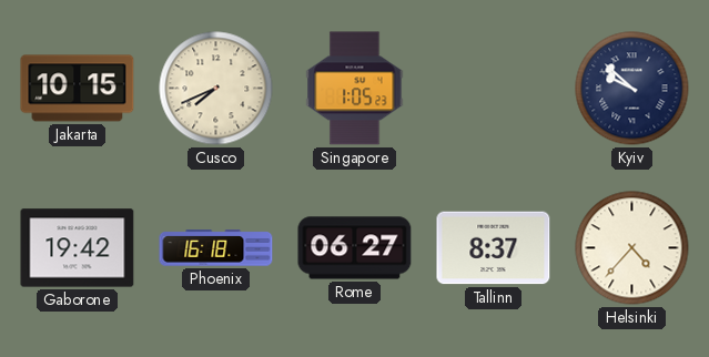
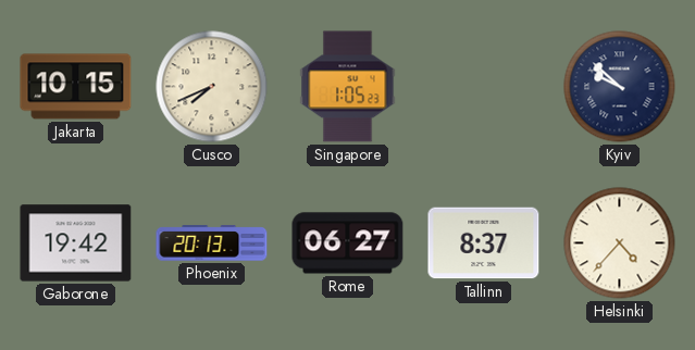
Phoenix: 16:18 -> 20:13 (212, 243)
